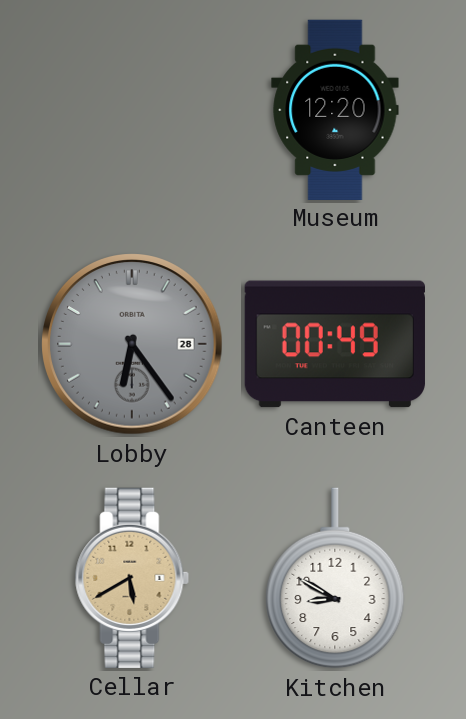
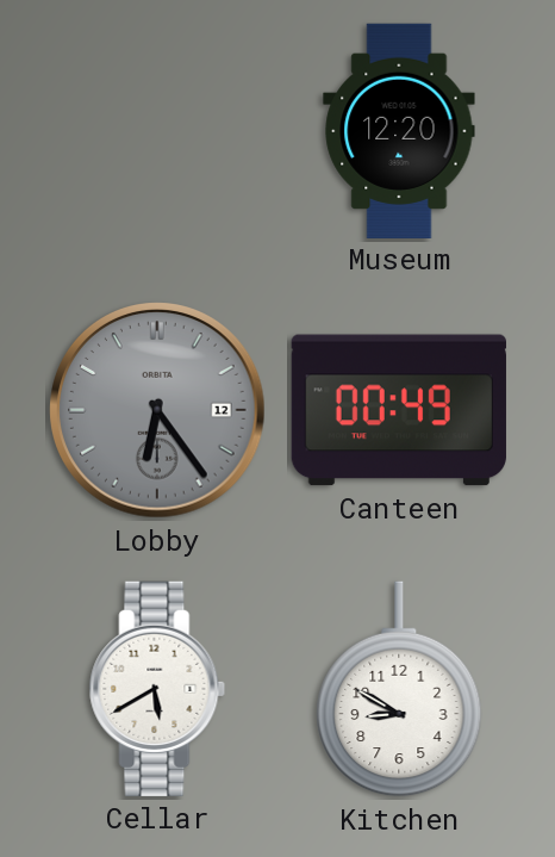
Lobby date: 28 -> 12 (157, 410)
Cellar dial: champagne -> white (157, 689)
